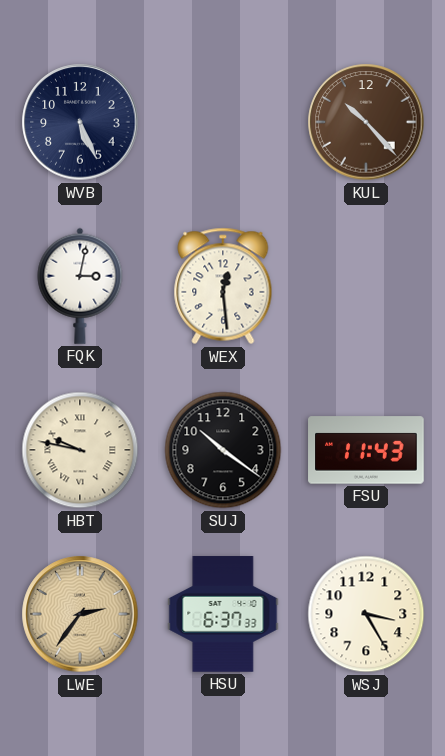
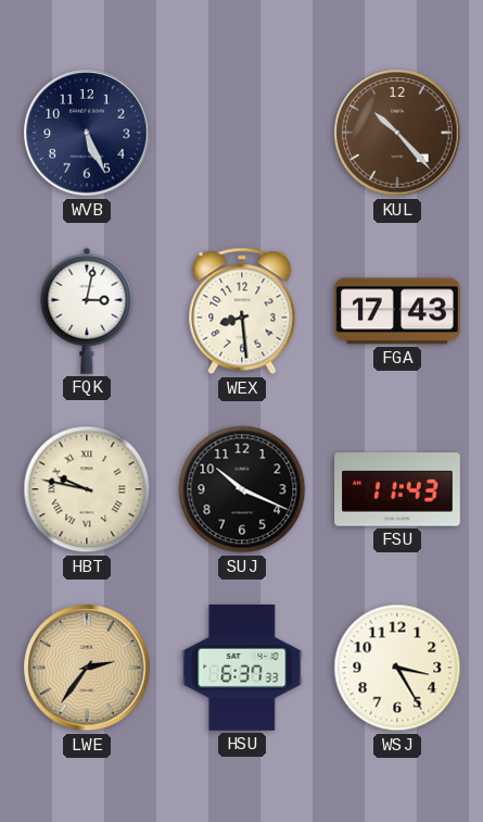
WEX: 12:29 -> 8:29 (242, 311)
FGA: none -> 17:43 (397, 311)
SUJ: 10:21 -> 10:19 (242, 489)
